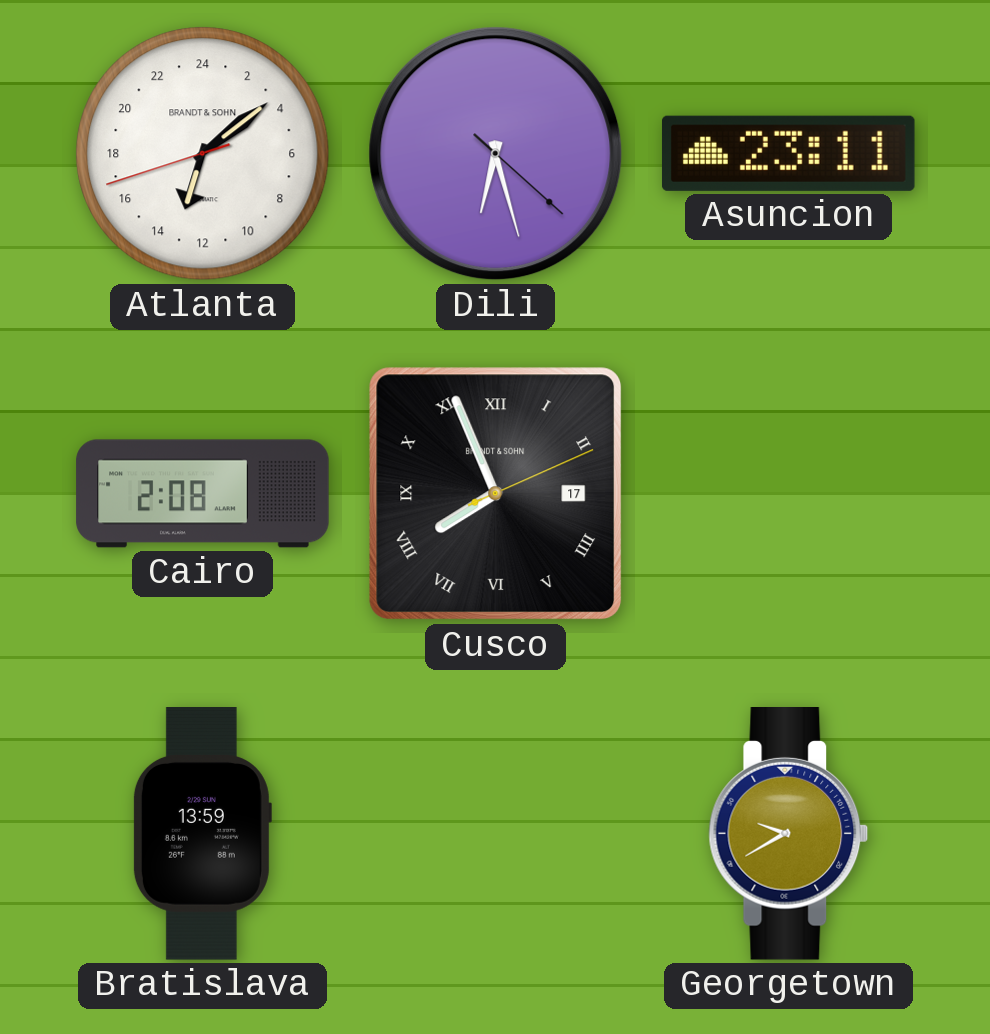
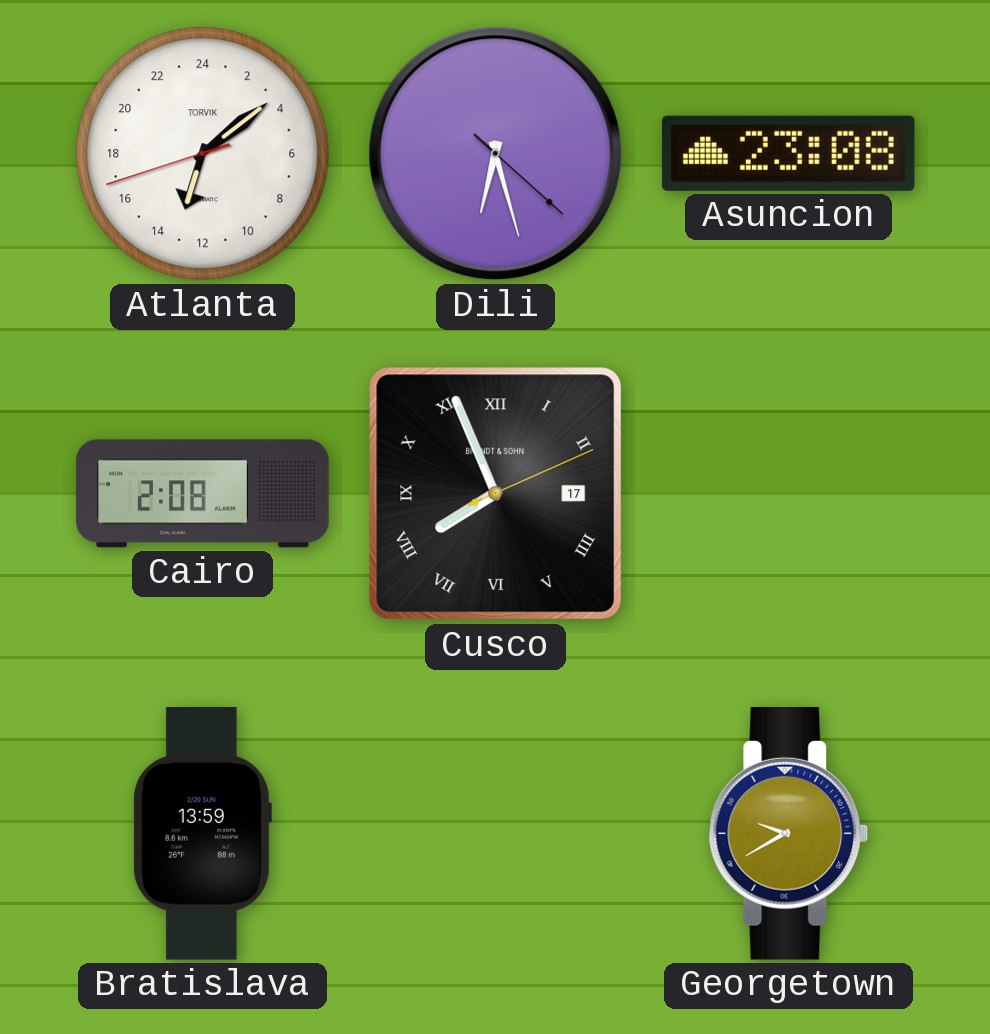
Atlanta brand: BRANDT & SOHN -> TORVIK (203, 154)
Asuncion: 23:11 -> 23:08 (788, 153)
